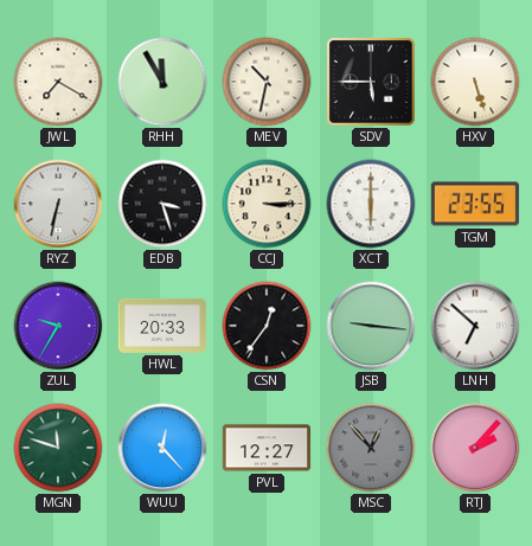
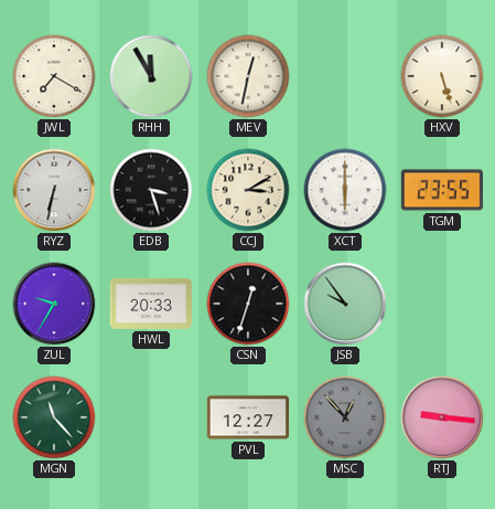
MEV: 10:32 -> 12:32 (248, 76)
SDV: 5:45 -> none (371, 82)
CCJ: 3:15 -> 3:10 (248, 190)
CSN: 12:36 -> 12:33 (248, 304)
JSB: 9:16 -> 9:54 (345, 304)
LNH: 6:52 -> none (475, 326)
MGN: 11:48 -> 11:23 (54, 417)
WUU: 12:23 -> none (162, 448)
RTJ: 2:07 -> 9:16 (442, 417)
